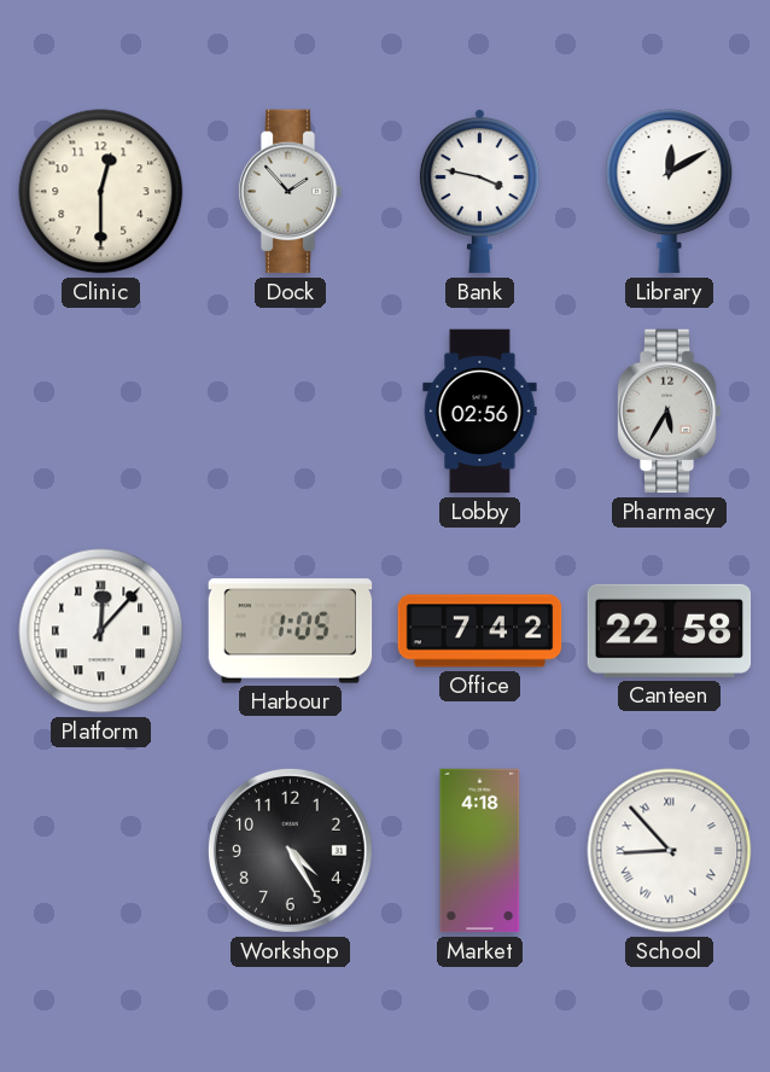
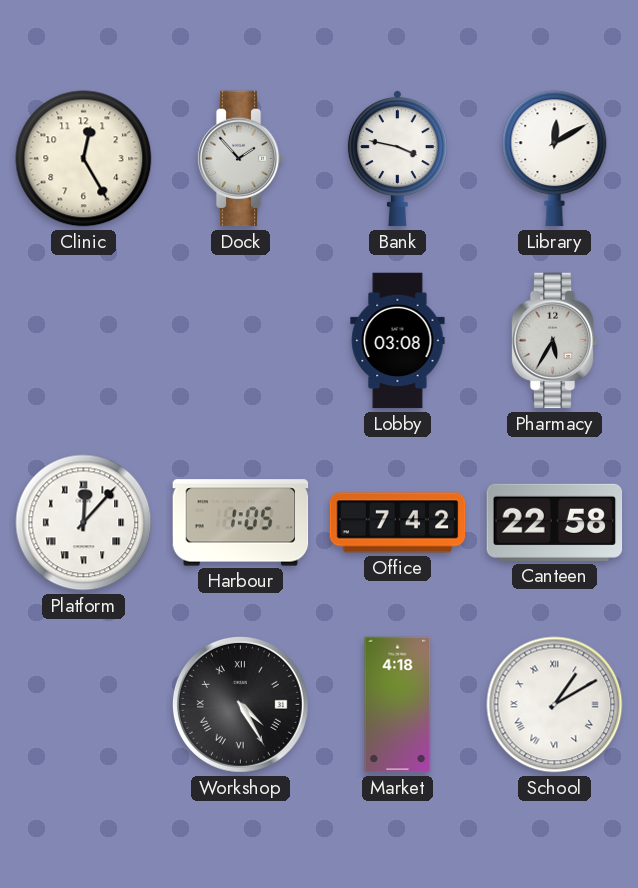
Clinic: 12:30 -> 12:25 (84, 159)
Lobby: 02:56 -> 03:08 (398, 341)
Workshop numerals: Arabic -> Roman (240, 704)
School: 8:53 -> 1:10 (555, 705)
